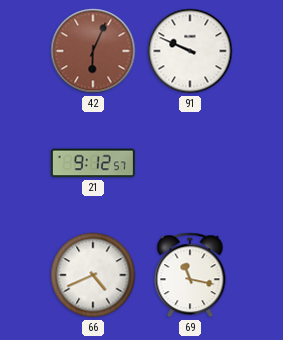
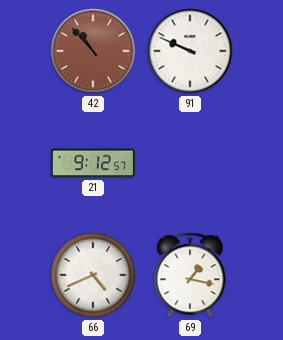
42: 6:04 -> 10:53 (93, 51)
69: 11:17 -> 1:17 (190, 275)
